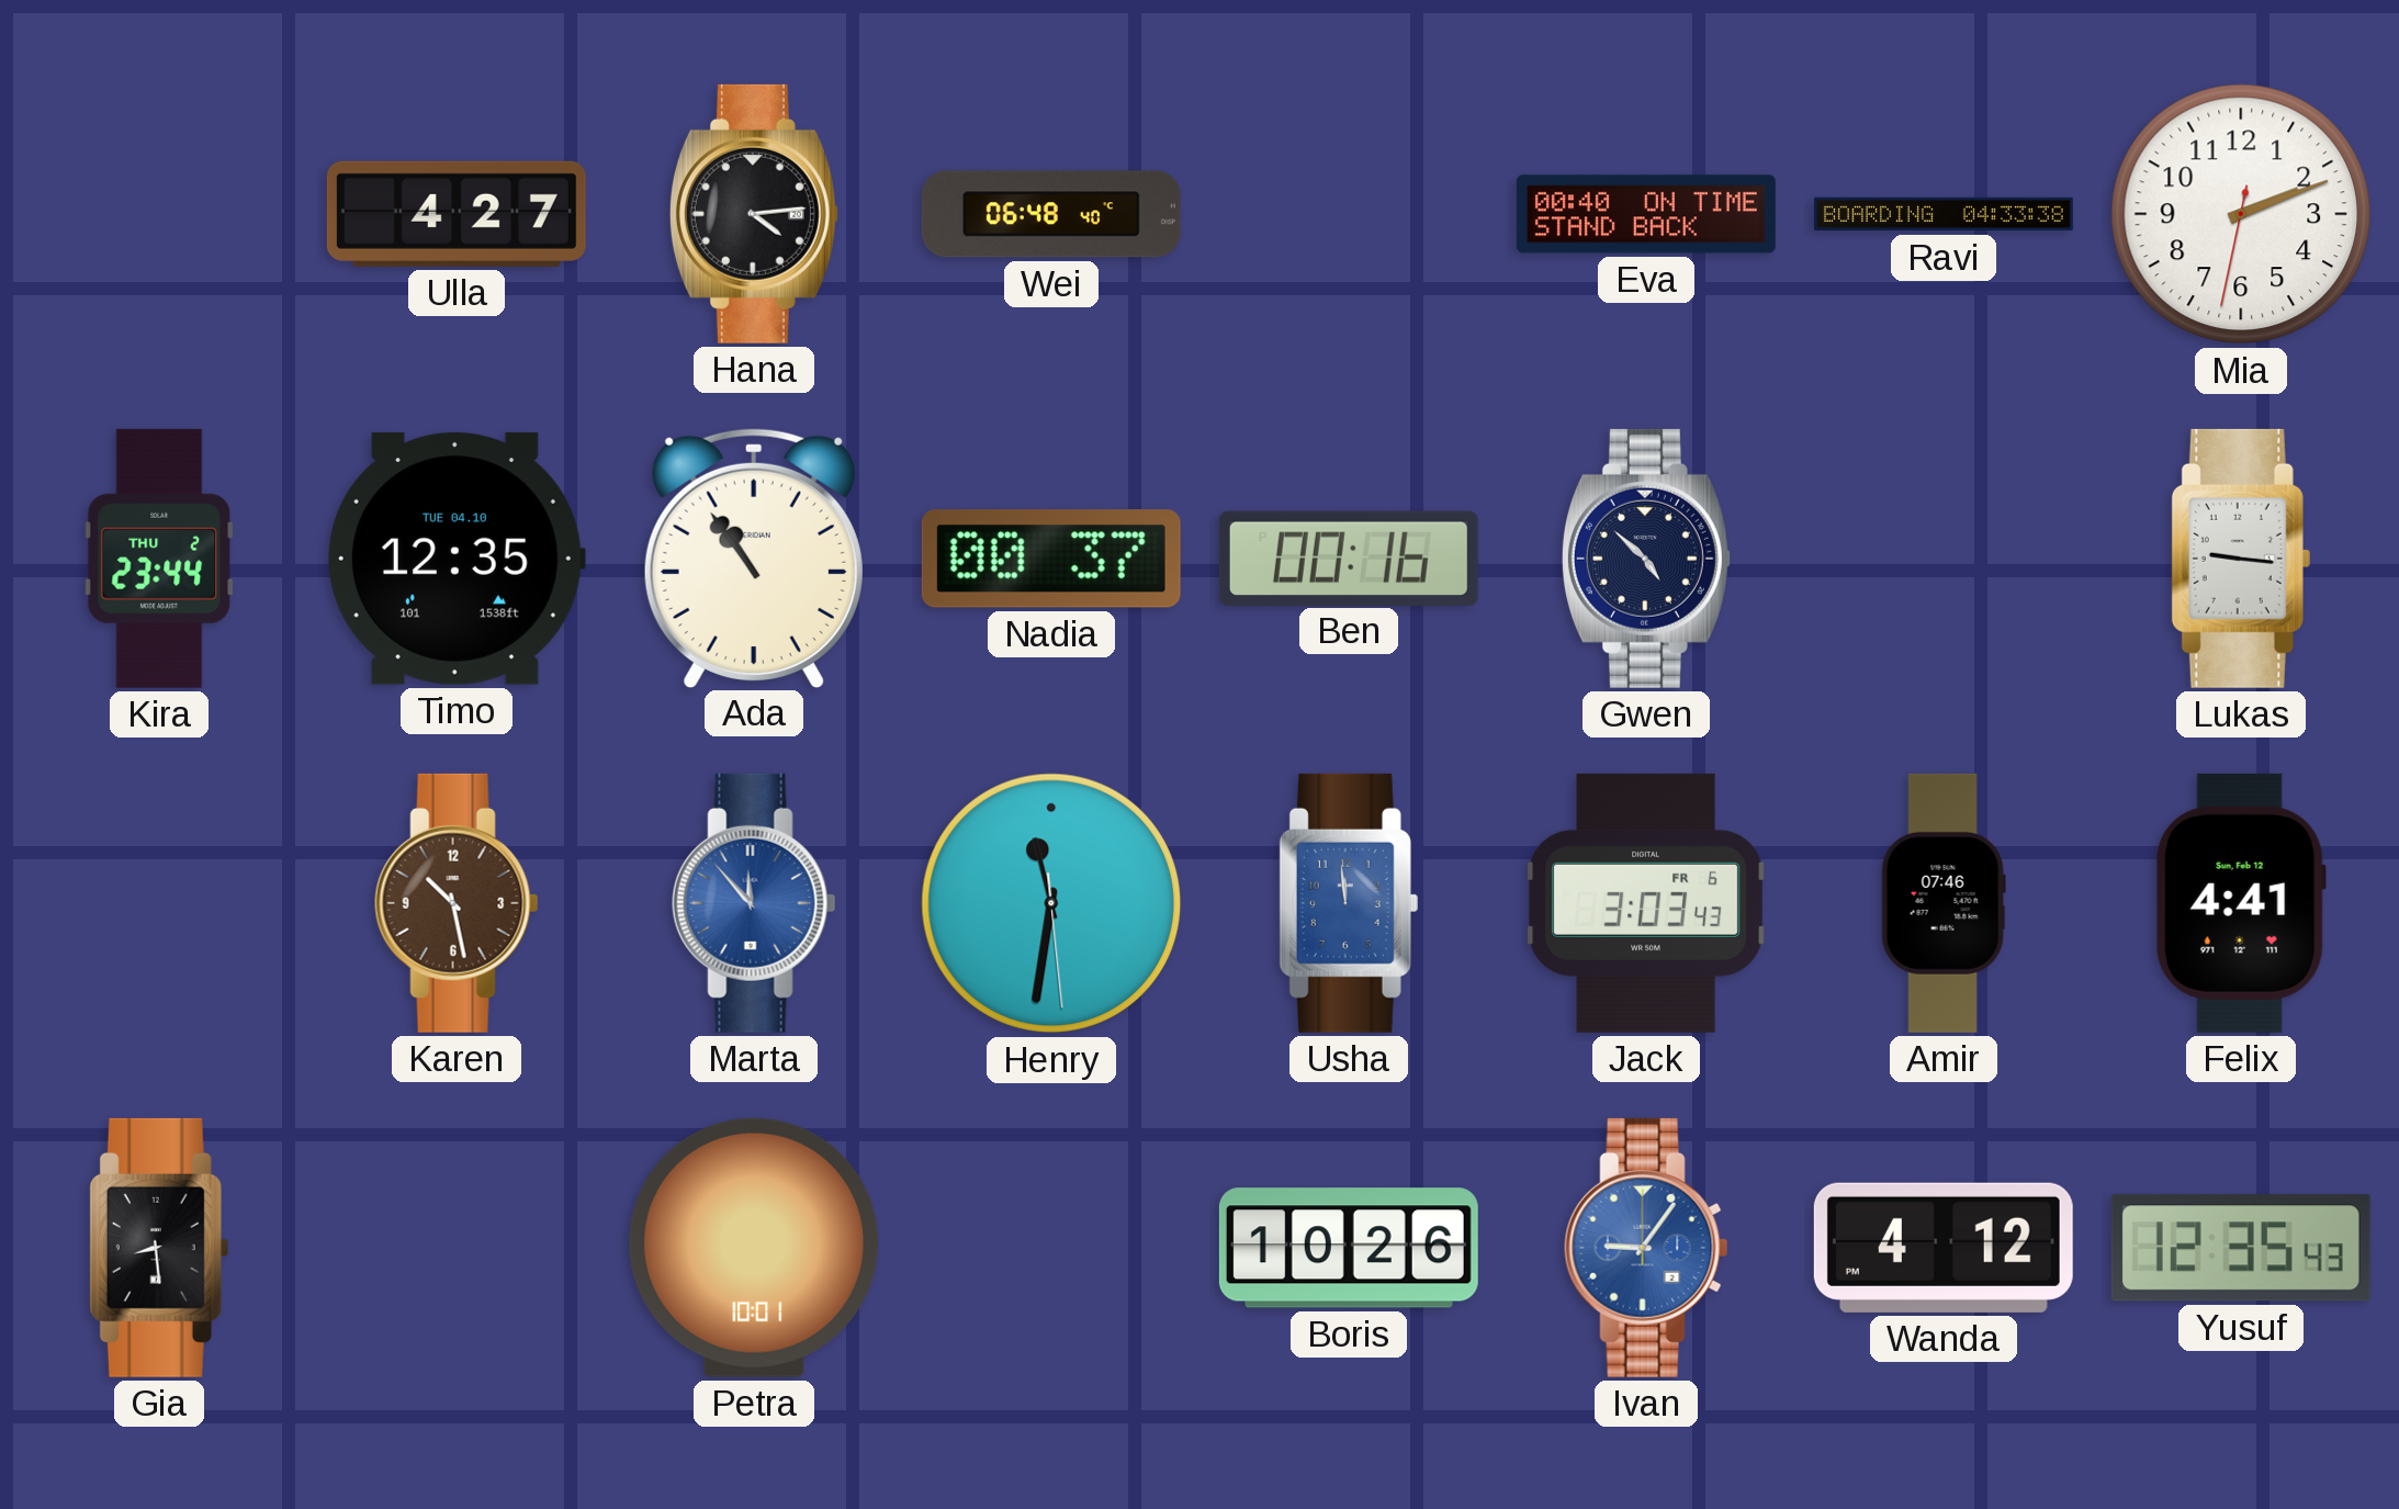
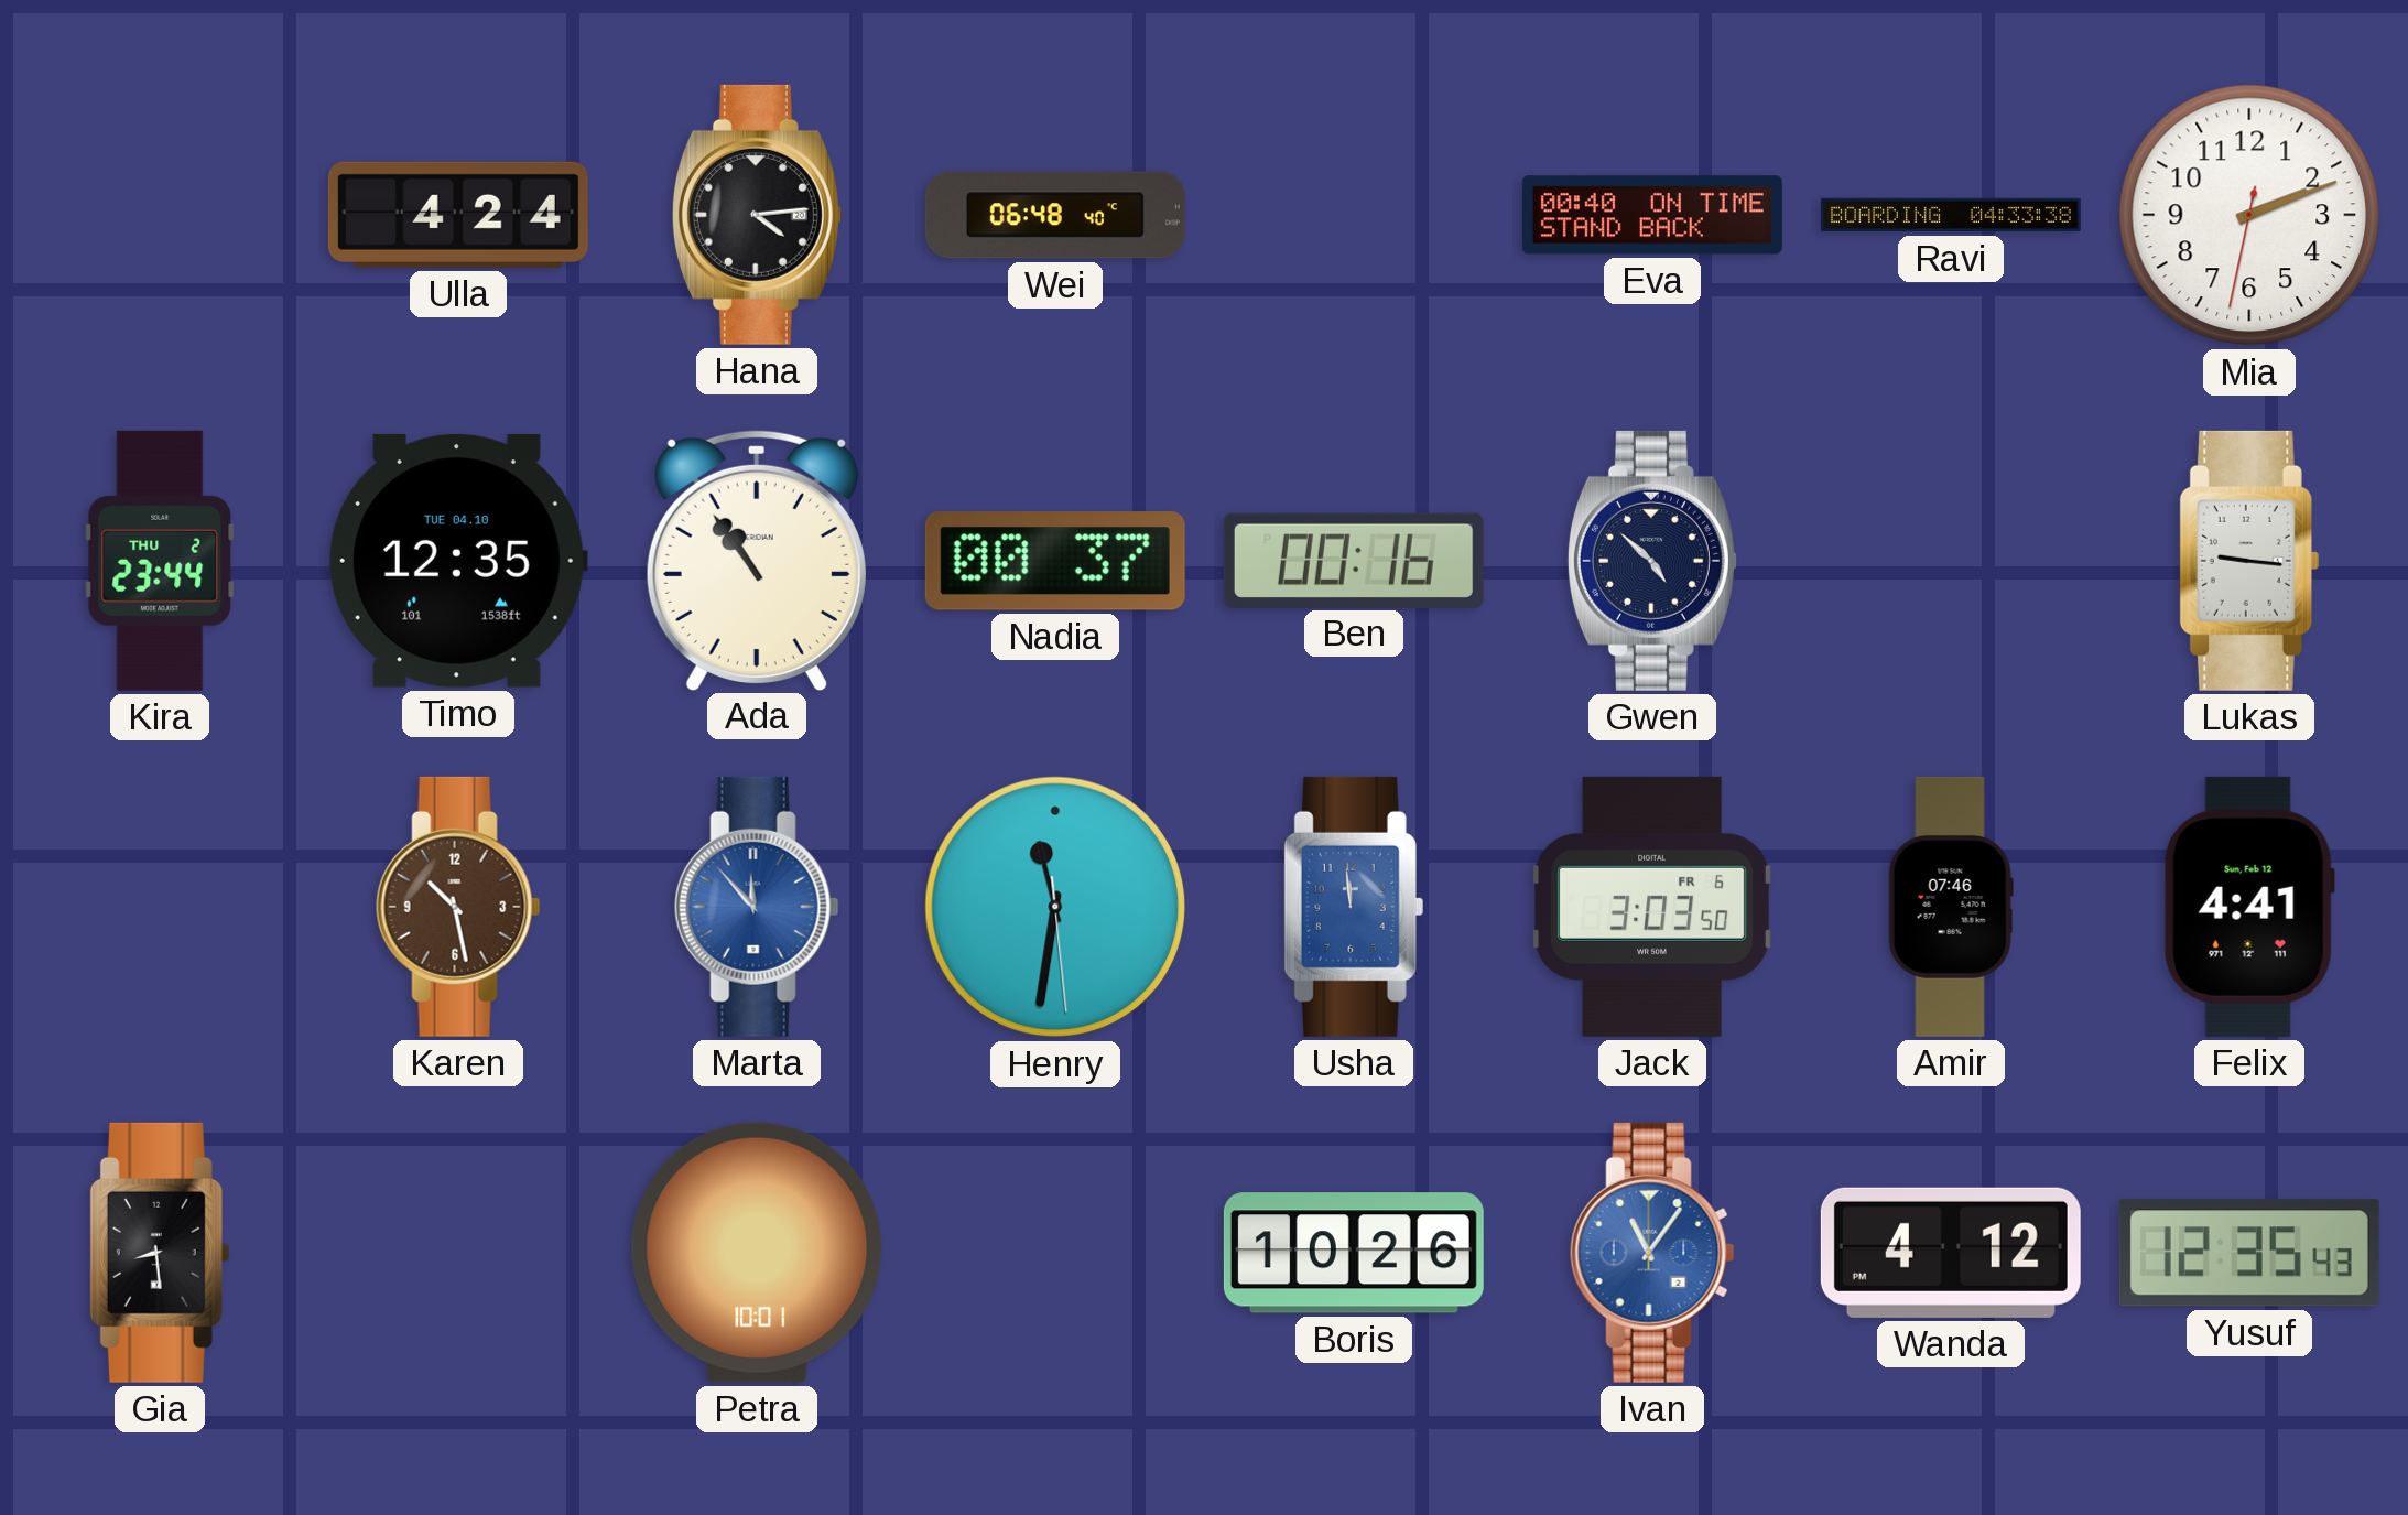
Ulla: 4:27 -> 4:24 (458, 215)
Jack: 3:03:43 -> 3:03:50 (1652, 907)
Ivan: 9:06 -> 11:06 (1652, 1253)
